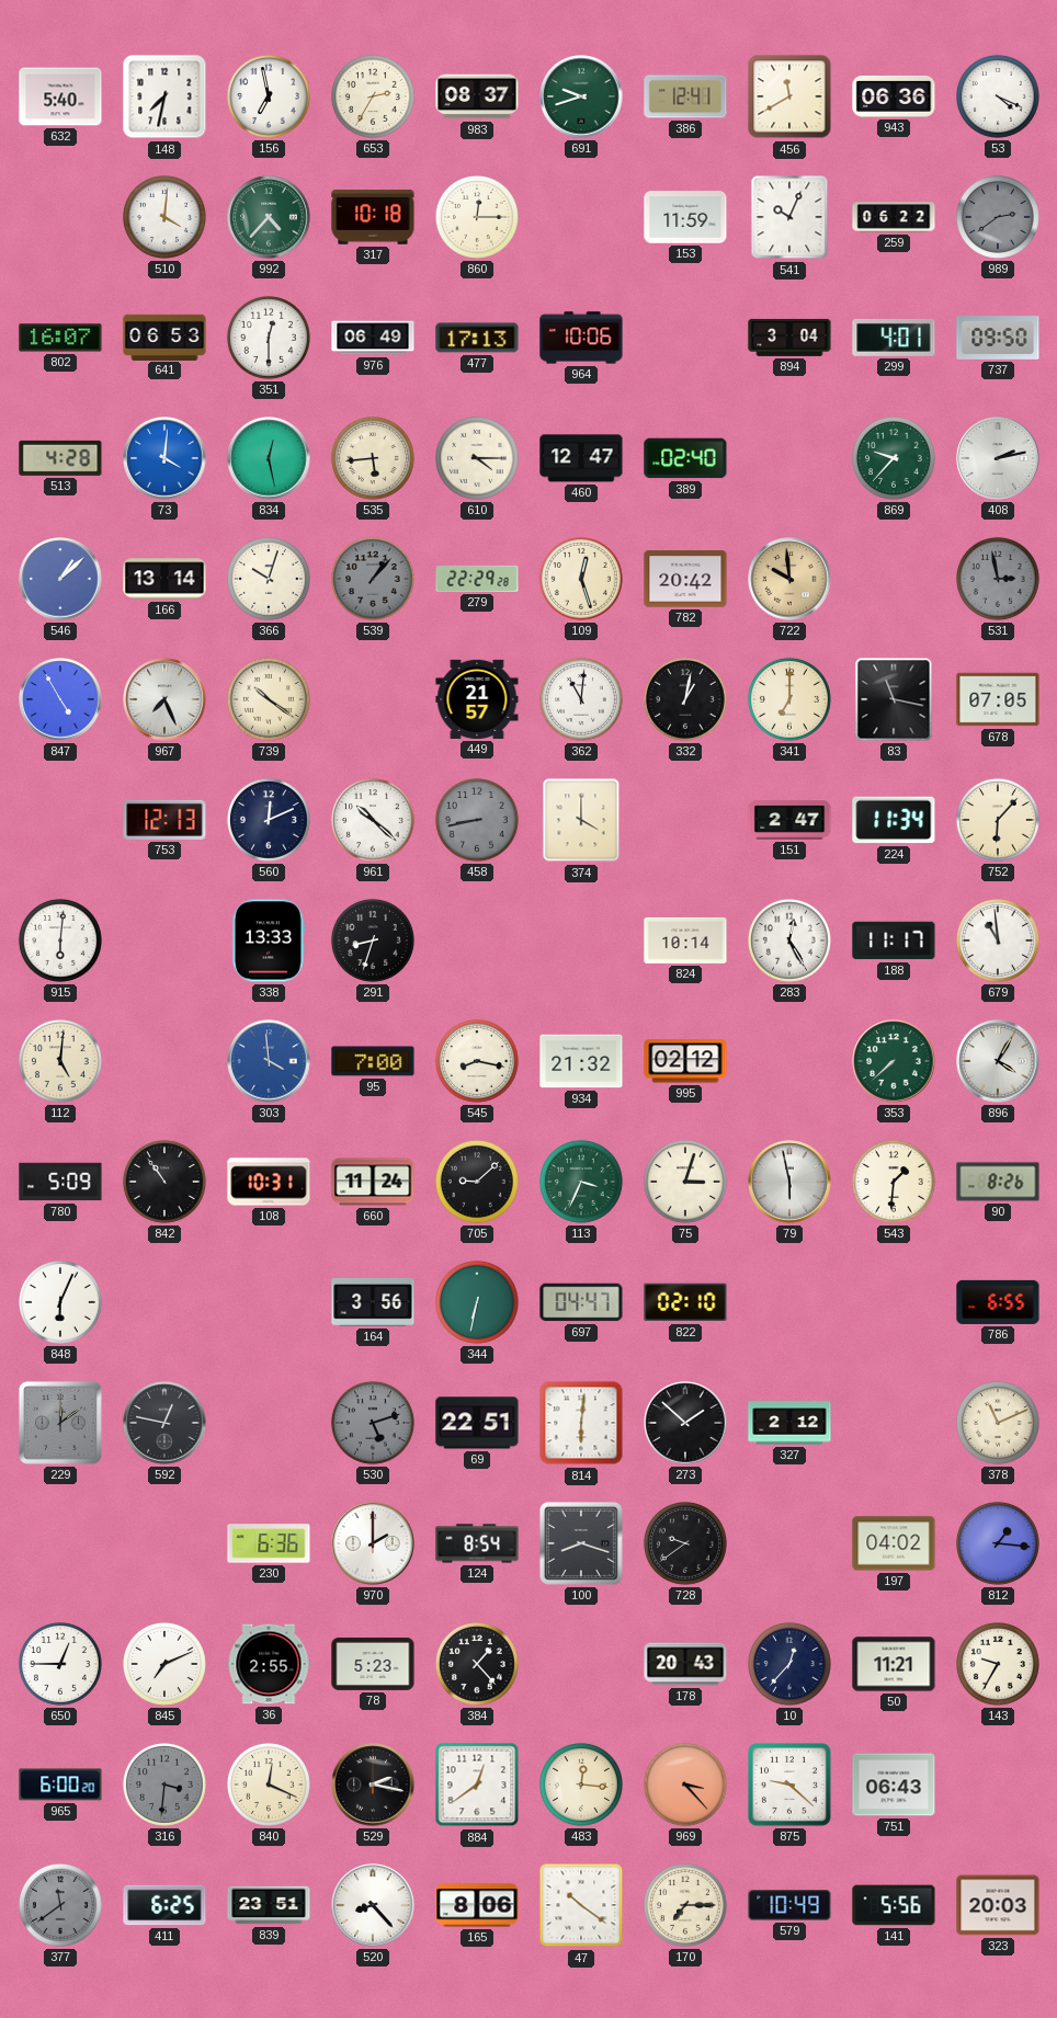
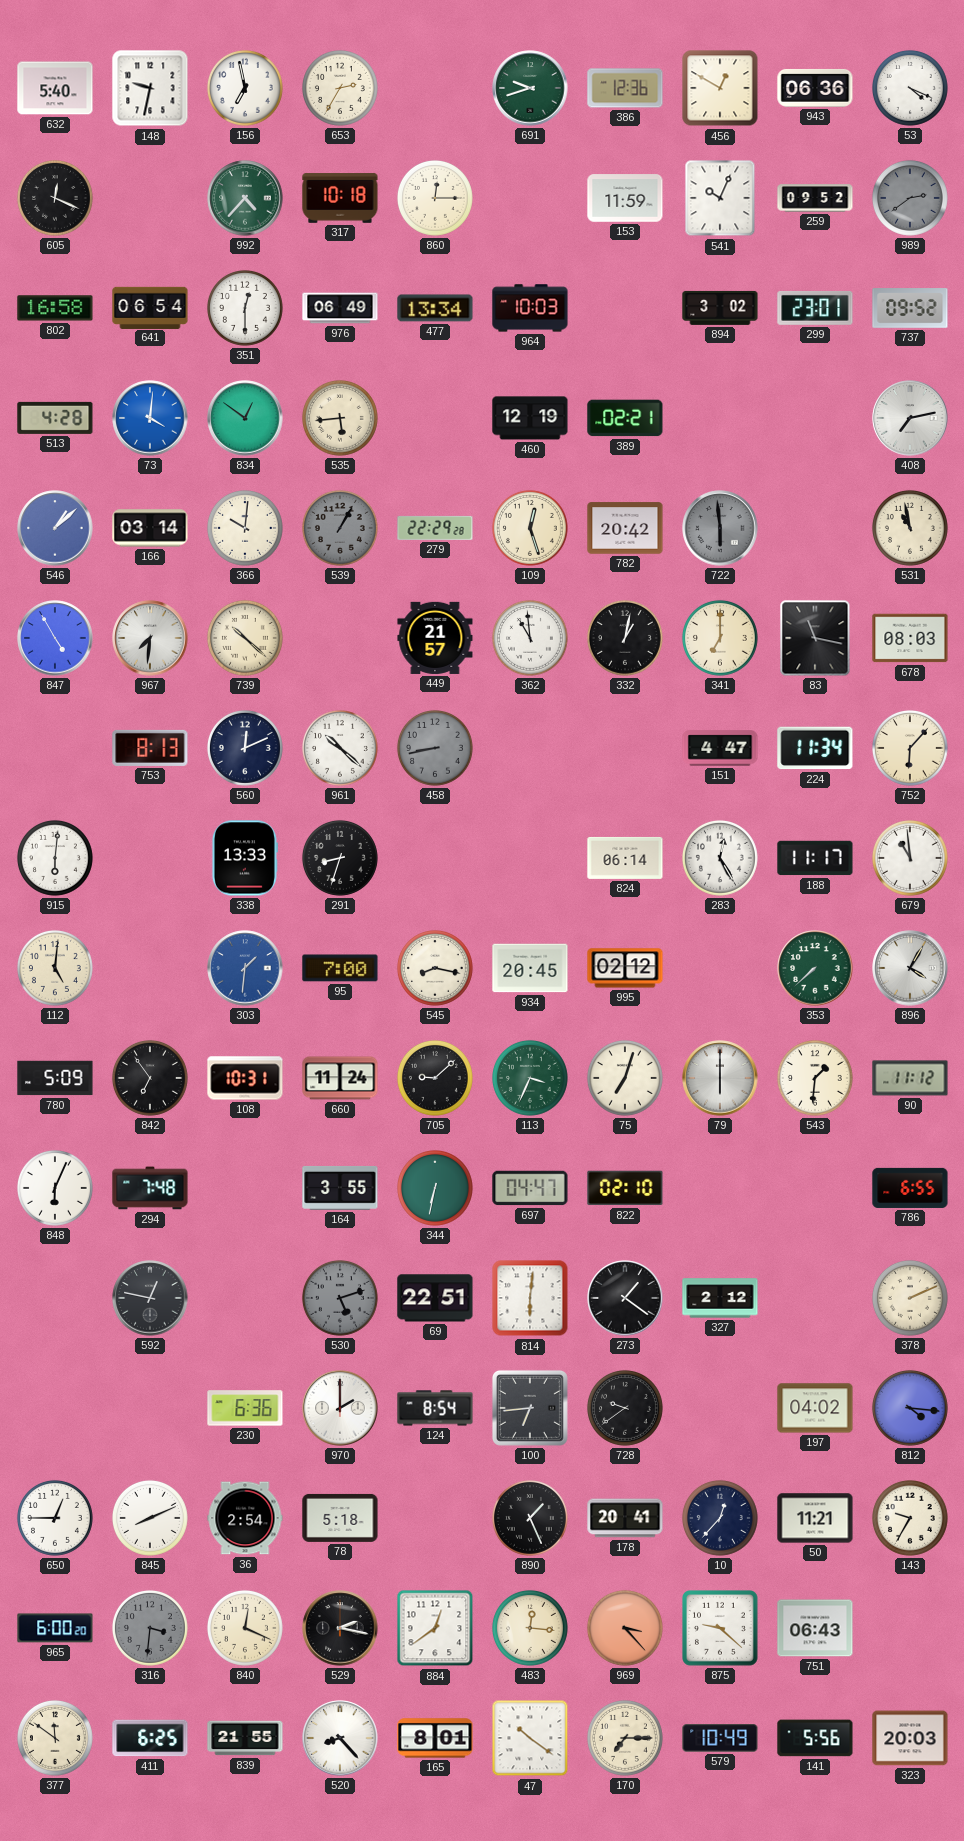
148: 7:32 -> 9:32 (150, 88)
983: 08:37 -> none (477, 96)
386: 12:41 -> 12:36 (625, 88)
456: 11:40 -> 12:50 (720, 88)
605: none -> 12:19 (55, 198)
510: 4:01 -> none (164, 217)
259: 06:22 -> 09:52 (815, 198)
802: 16:07 -> 16:58 (55, 308)
641: 06:53 -> 06:54 (150, 307)
477: 17:13 -> 13:34 (435, 308)
964: 10:06 -> 10:03 (530, 308)
894: 3:04 -> 3:02 (720, 308)
299: 4:01 -> 23:01 (815, 308)
737: 09:50 -> 09:52 (910, 308)
834: 12:28 -> 12:51 (245, 418)
610: 4:15 -> none (477, 458)
460: 12:47 -> 12:19 (530, 418)
389: 02:40 -> 02:21 (625, 418)
869: 9:37 -> none (894, 458)
408: 2:13 -> 7:13 (910, 418)
166: 13:14 -> 03:14 (150, 528)
366: 10:03 -> 10:01 (245, 528)
539: 1:07 -> 1:05 (340, 528)
722: 9:59 -> 5:59 (720, 528)
722 dial: champagne -> grey (720, 528)
531: 2:58 -> 10:58 (910, 528)
531 dial: grey -> cream (910, 528)
967: 7:26 -> 7:31 (150, 638)
739: 10:21 -> 10:22 (245, 638)
362: 11:01 -> 10:59 (530, 638)
678: 07:05 -> 08:03 (910, 638)
753: 12:13 -> 8:13 (150, 748)
374: 4:00 -> none (581, 820)
151: 2:47 -> 4:47 (720, 748)
824: 10:14 -> 06:14 (625, 858)
303: 3:59 -> 1:31 (245, 968)
934: 21:32 -> 20:45 (530, 968)
842: 10:54 -> 6:54 (150, 1078)
75: 3:03 -> 7:03 (625, 1078)
79: 5:58 -> 6:00 (720, 1078)
90: 8:26 -> 11:12 (910, 1078)
294: none -> 7:48 (150, 1188)
164: 3:56 -> 3:55 (340, 1188)
229: 12:09 -> none (60, 1423)
273: 1:52 -> 1:21 (625, 1298)
378: 11:11 -> 2:11 (910, 1298)
100: 8:18 -> 6:44 (530, 1408)
812: 1:16 -> 4:16 (910, 1408)
845: 7:11 -> 8:11 (150, 1518)
36: 2:55 -> 2:54 (245, 1518)
78: 5:23 -> 5:18 (340, 1518)
384: 1:23 -> none (477, 1664)
890: none -> 1:26 (530, 1518)
178: 20:43 -> 20:41 (625, 1518)
377: 11:39 -> 11:51 (55, 1738)
377 dial: grey -> cream (55, 1738)
839: 23:51 -> 21:55 (245, 1738)
165: 8:06 -> 8:01 (435, 1738)
